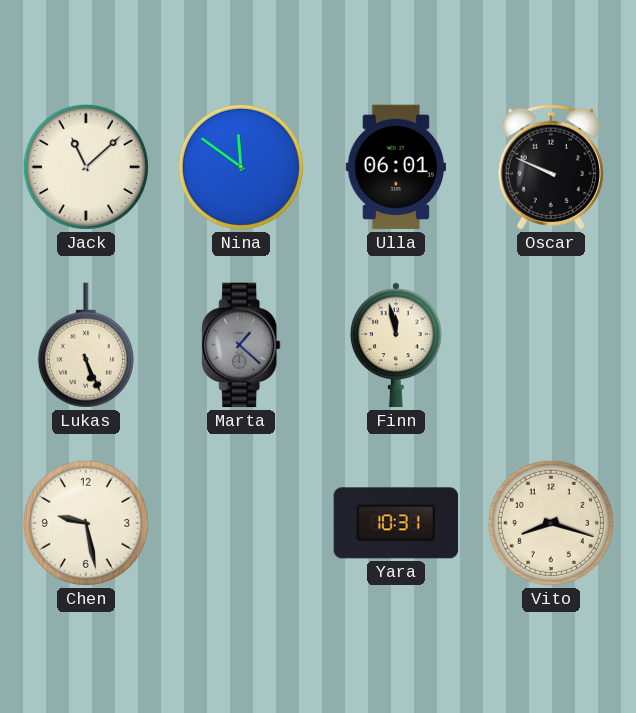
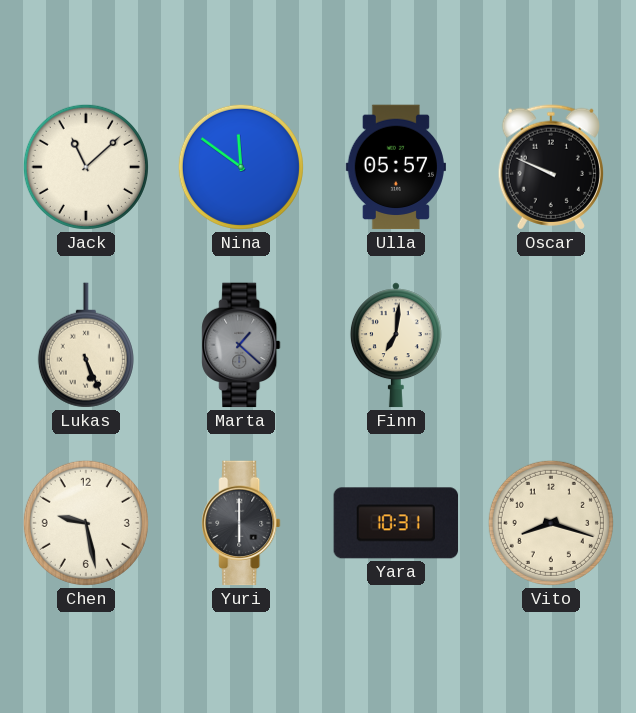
Ulla: 06:01 -> 05:57 (395, 167)
Finn: 11:58 -> 7:01 (396, 345)
Yuri: none -> 6:00 (241, 523)
